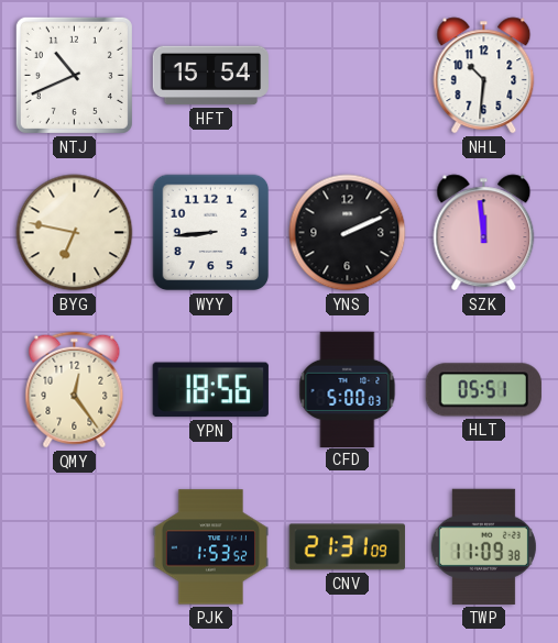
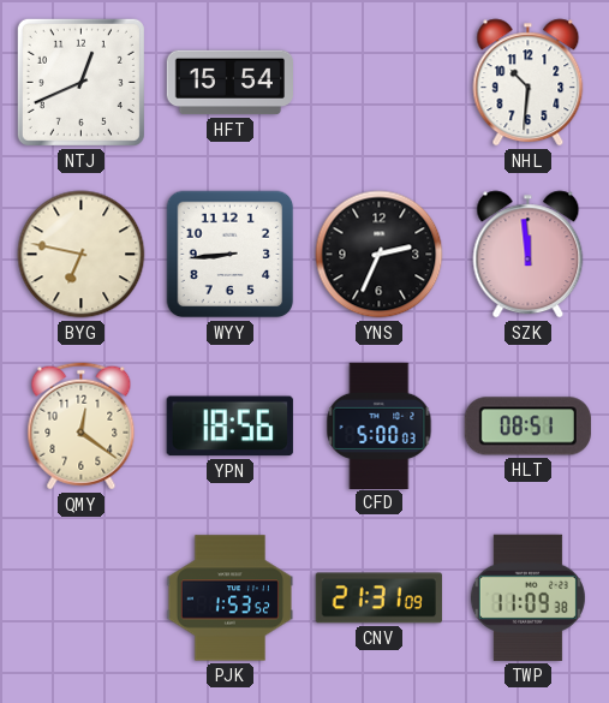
NTJ: 10:41 -> 12:41 (80, 82)
YNS: 2:11 -> 2:34 (380, 255)
QMY: 12:24 -> 12:21 (82, 427)
HLT: 05:51 -> 08:51 (527, 427)
